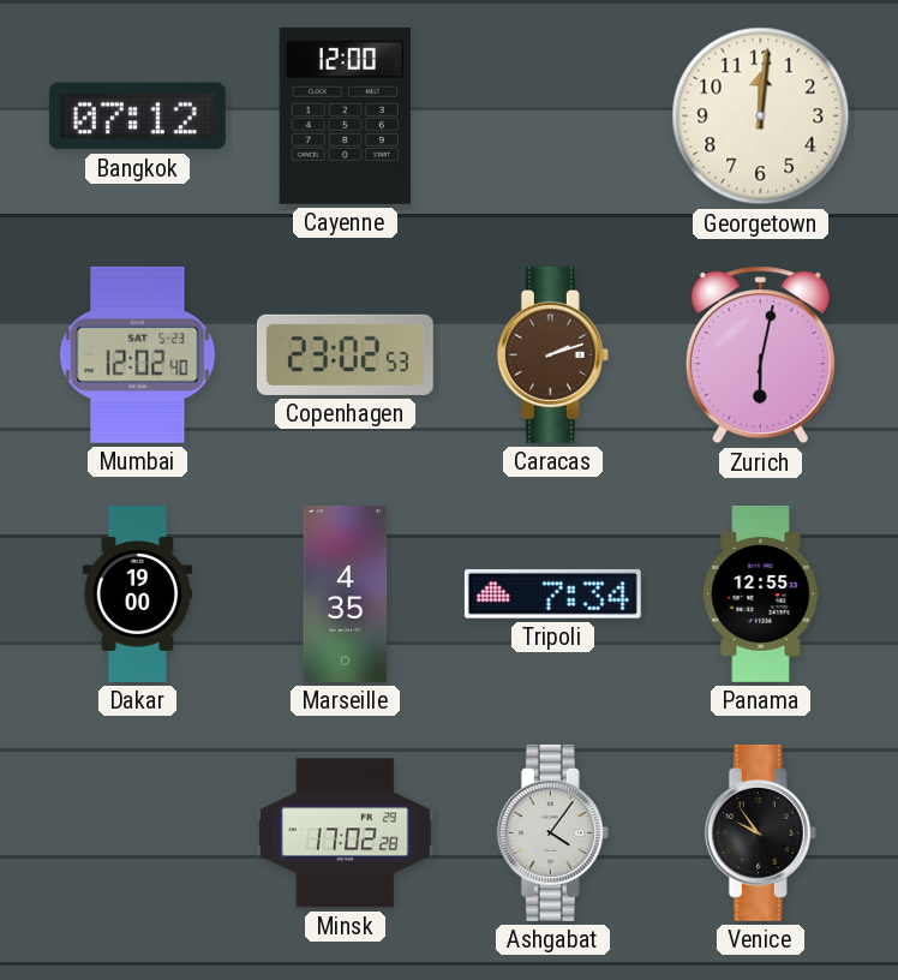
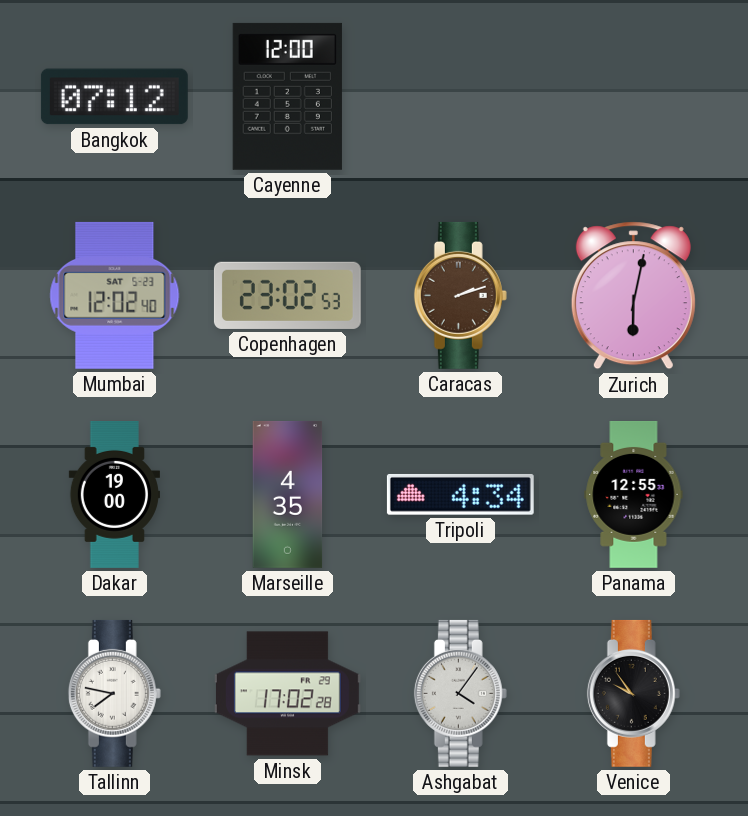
Georgetown: 12:01 -> none (761, 116)
Tripoli: 7:34 -> 4:34 (460, 494)
Tallinn: none -> 7:47 (114, 693)
